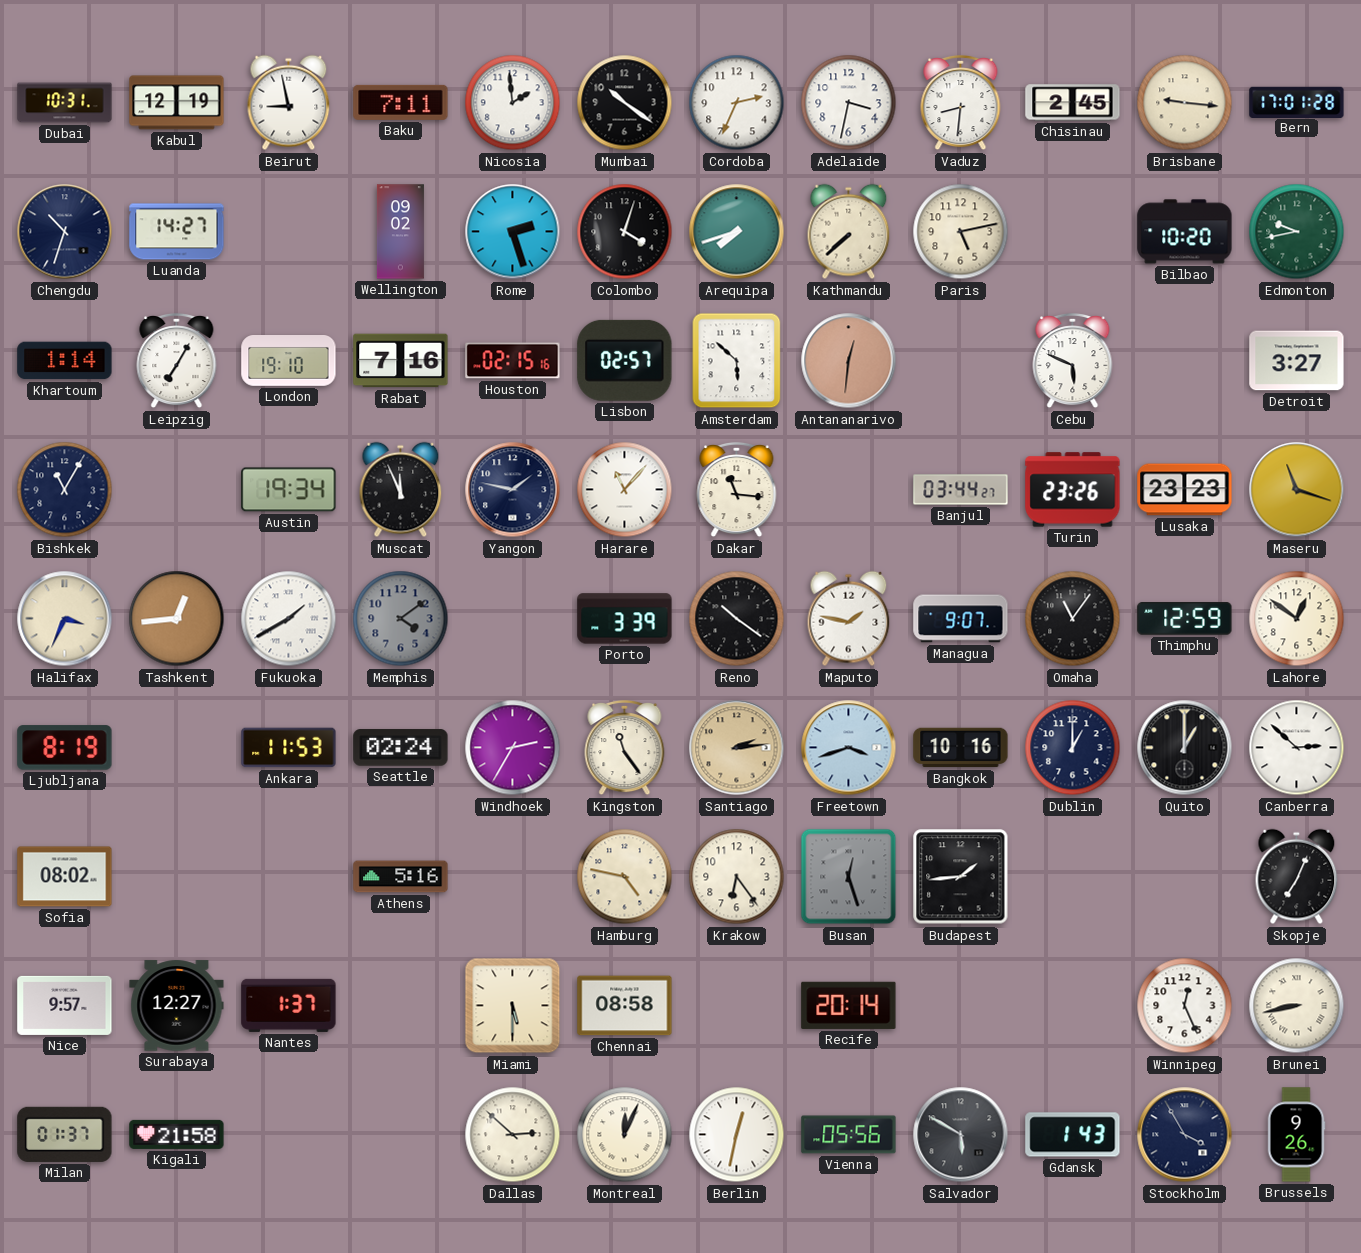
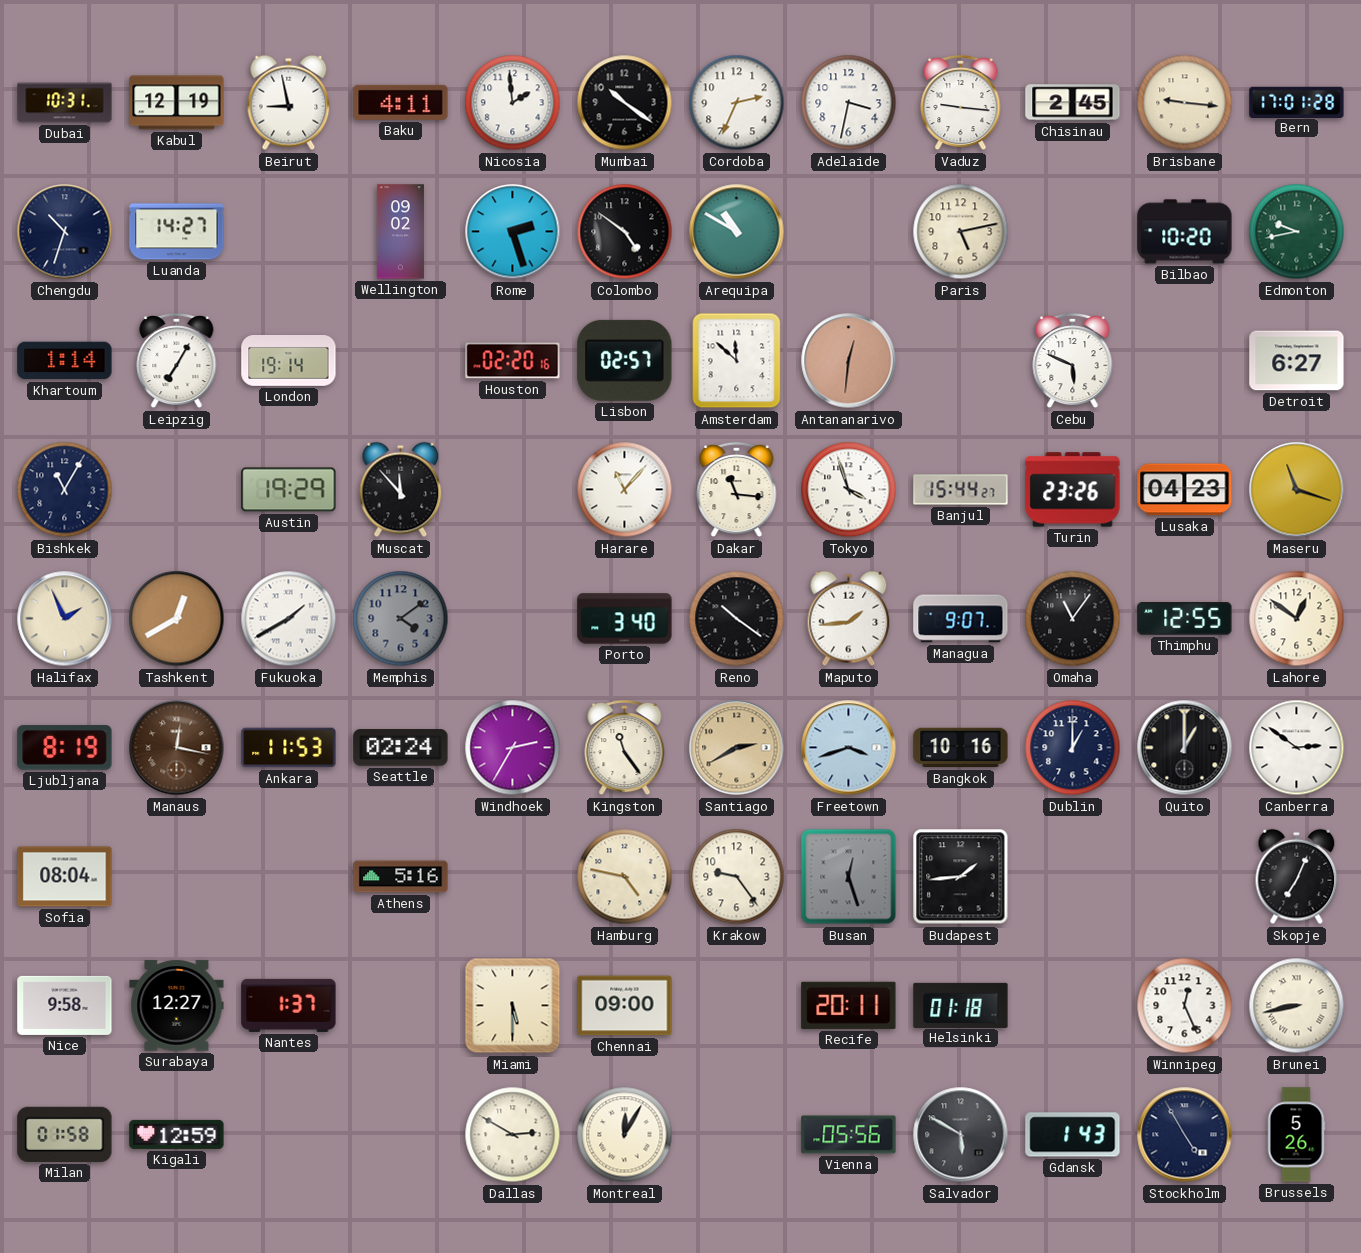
Baku: 7:11 -> 4:11 (401, 102)
Vaduz: 8:31 -> 9:16 (961, 103)
Colombo: 4:03 -> 4:51 (625, 232)
Arequipa: 7:42 -> 10:50 (737, 232)
Kathmandu: 7:38 -> none (849, 232)
London: 19:10 -> 19:14 (289, 361)
Rabat: 7:16 -> none (401, 361)
Houston: 02:15 -> 02:20 (513, 361)
Amsterdam: 5:52 -> 11:52 (737, 361)
Detroit: 3:27 -> 6:27 (1297, 361)
Austin: 19:34 -> 19:29 (289, 490)
Muscat: 11:56 -> 11:53 (401, 490)
Yangon: 1:47 -> none (513, 490)
Tokyo: none -> 3:57 (849, 490)
Banjul: 03:44 -> 15:44 (961, 490)
Lusaka: 23:23 -> 04:23 (1185, 490)
Halifax: 3:34 -> 1:56 (65, 619)
Tashkent: 12:44 -> 12:40 (177, 619)
Porto: 3:39 -> 3:40 (625, 619)
Maputo: 1:47 -> 1:44 (849, 619)
Thimphu: 12:59 -> 12:55 (1185, 619)
Manaus: none -> 12:17 (177, 748)
Santiago: 2:14 -> 2:40 (737, 748)
Canberra: 2:52 -> 2:51 (1297, 748)
Sofia: 08:02 -> 08:04 (65, 877)
Krakow: 6:24 -> 9:24 (737, 877)
Nice: 9:57 -> 9:58 (65, 1005)
Chennai: 08:58 -> 09:00 (625, 1006)
Recife: 20:14 -> 20:11 (849, 1005)
Helsinki: none -> 01:18 (961, 1005)
Milan: 01:37 -> 01:58 (65, 1134)
Kigali: 21:58 -> 12:59 (177, 1134)
Dallas: 2:52 -> 2:50 (513, 1135)
Montreal: 12:04 -> 12:05 (625, 1135)
Berlin: 12:32 -> none (737, 1135)
Stockholm: 3:55 -> 4:55 (1185, 1135)
Brussels: 9:26 -> 5:26 (1296, 1135)
